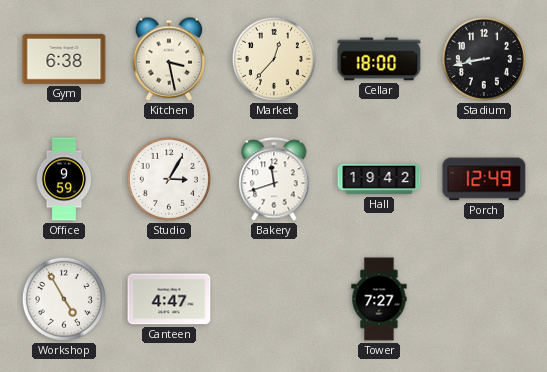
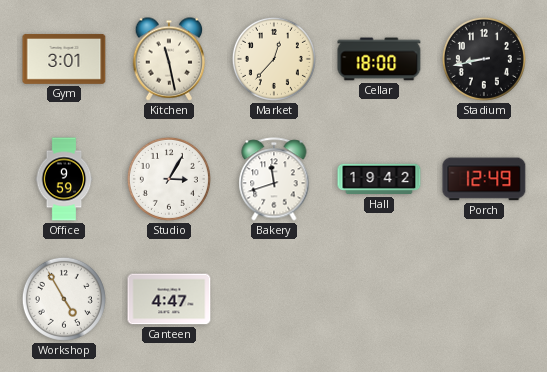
Gym: 6:38 -> 3:01 (64, 59)
Kitchen: 3:28 -> 11:28 (169, 59)
Tower: 7:27 -> none (379, 299)
